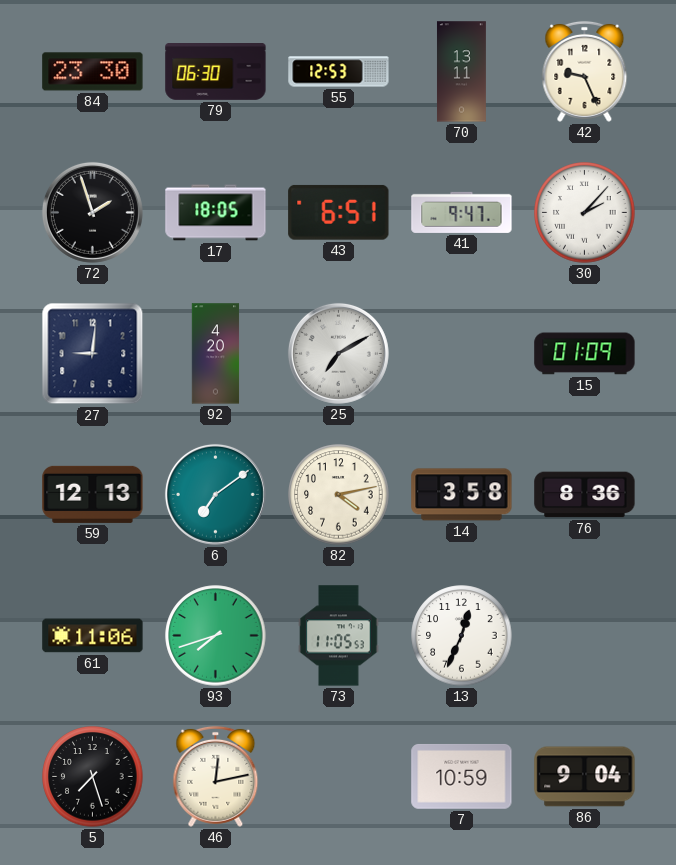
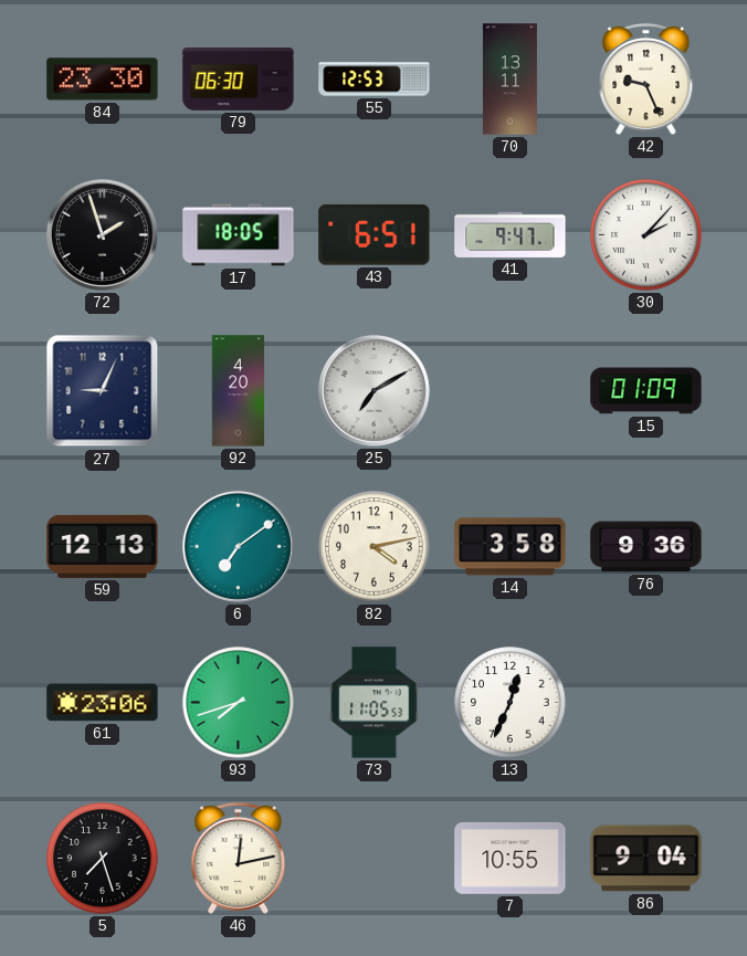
27: 9:01 -> 9:04 (103, 391)
76: 8:36 -> 9:36 (646, 547)
61: 11:06 -> 23:06 (103, 703)
7: 10:59 -> 10:55 (511, 859)
